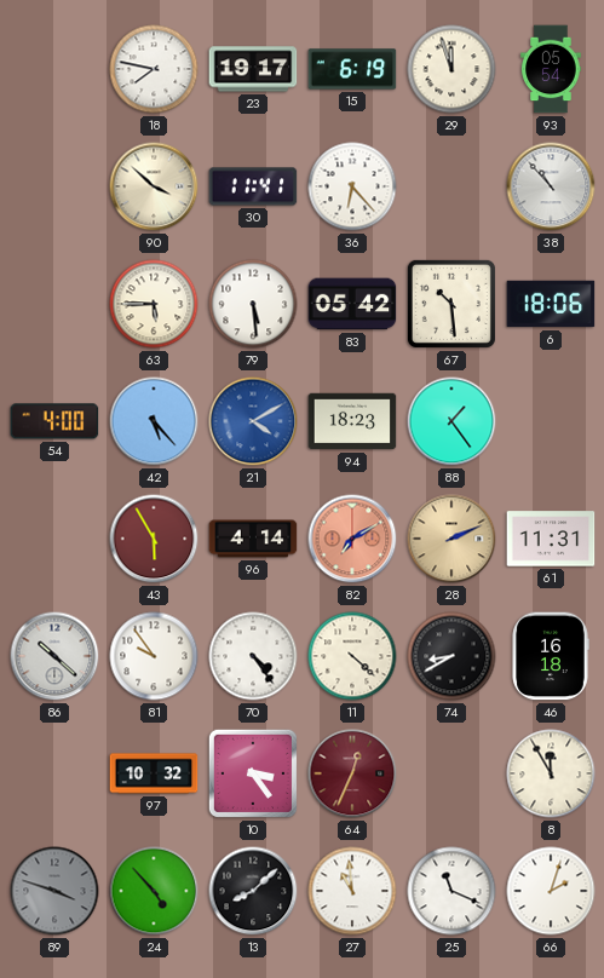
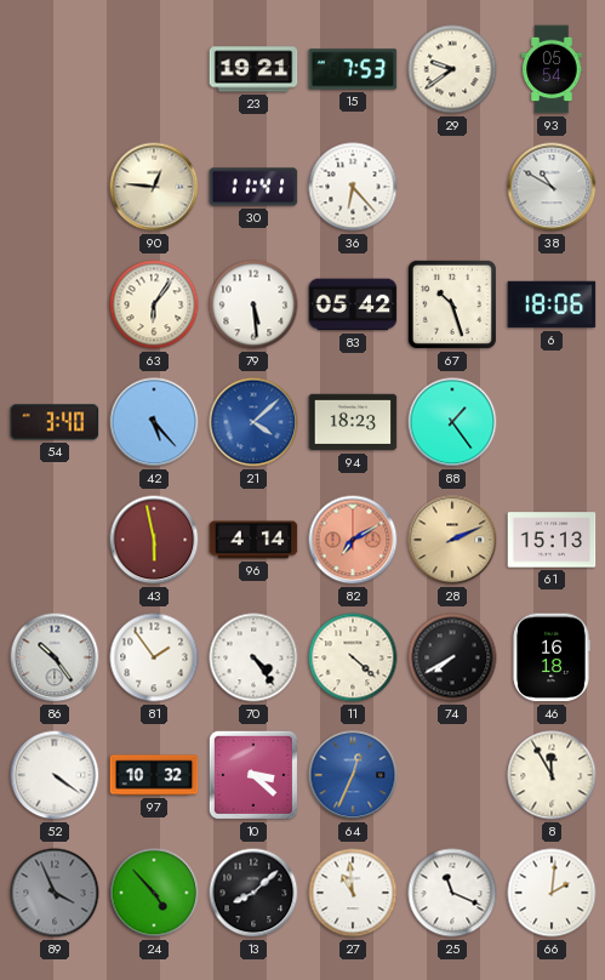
18: 7:47 -> none (154, 69)
23: 19:17 -> 19:21 (253, 69)
15: 6:19 -> 7:53 (353, 69)
29: 11:57 -> 9:39 (452, 69)
90: 3:52 -> 12:46 (154, 187)
38: 10:53 -> 10:50 (552, 187)
63: 5:45 -> 6:06 (154, 304)
67: 10:29 -> 10:27 (452, 304)
54: 4:00 -> 3:40 (55, 422)
21: 4:10 -> 4:08 (253, 422)
43: 5:55 -> 5:58 (154, 540)
61: 11:31 -> 15:13 (552, 540)
86: 10:22 -> 10:24 (55, 657)
81: 9:54 -> 1:54 (154, 657)
74: 8:40 -> 7:40 (452, 657)
52: none -> 4:21 (55, 775)
10: 3:24 -> 3:22 (253, 775)
64 dial: burgundy -> blue (353, 775)
89: 3:48 -> 3:56 (55, 893)
66: 2:03 -> 2:01 (552, 893)
